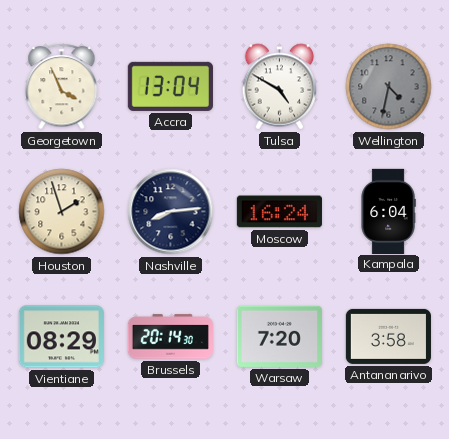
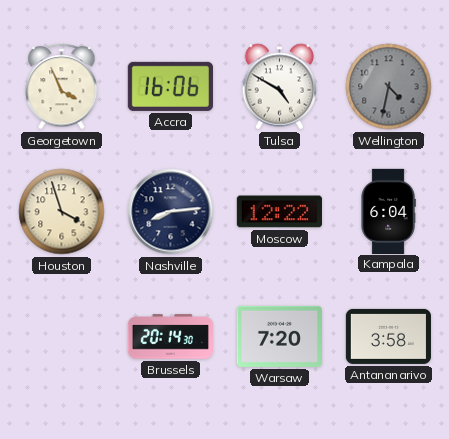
Accra: 13:04 -> 16:06 (170, 86)
Houston: 1:57 -> 3:57 (62, 212)
Moscow: 16:24 -> 12:22 (279, 212)
Vientiane: 08:29 -> none (61, 337)
